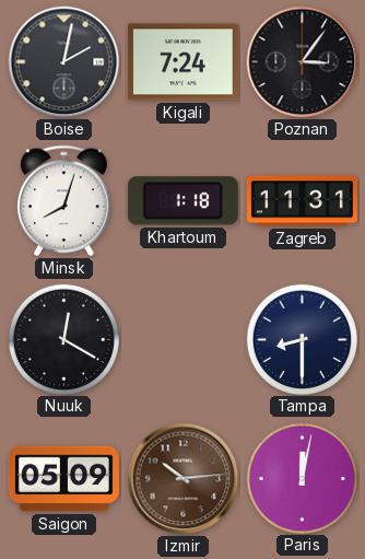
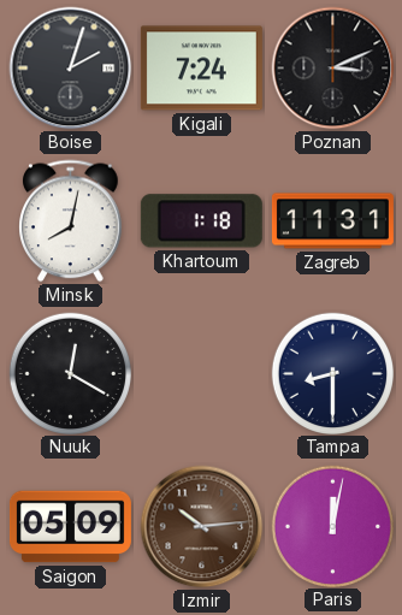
Boise: 2:02 -> 2:03 (71, 69)
Poznan: 3:06 -> 3:11 (333, 69)
Minsk: 8:03 -> 8:02 (71, 221)
